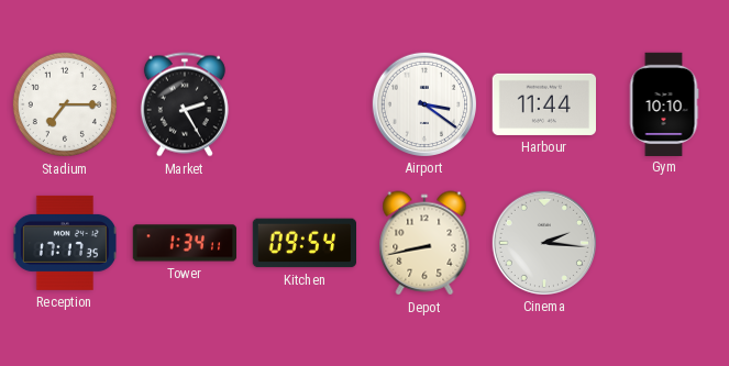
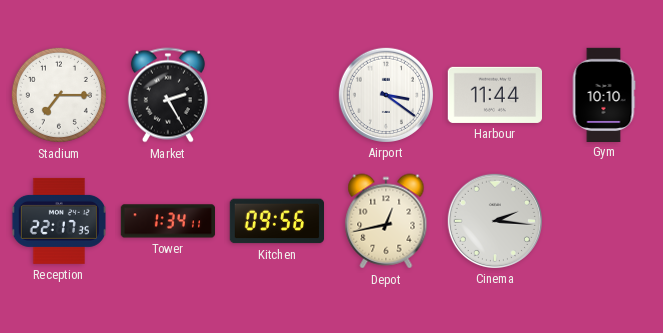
Reception: 17:17 -> 22:17 (58, 221)
Kitchen: 09:54 -> 09:56 (276, 221)
Depot: 8:43 -> 12:43 (386, 221)
